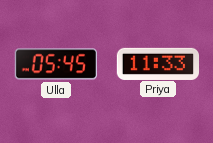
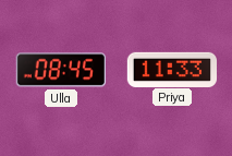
Ulla: 05:45 -> 08:45 (61, 70)
